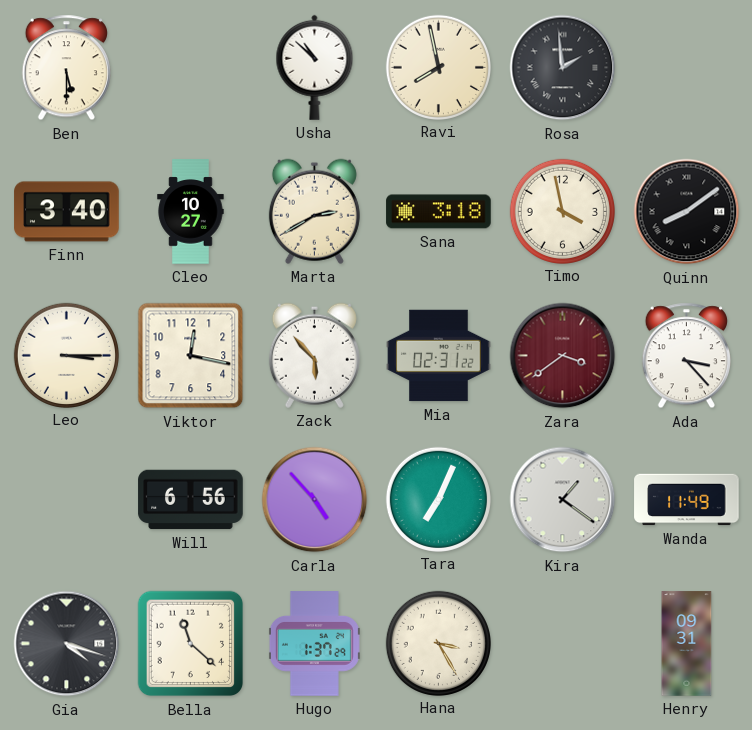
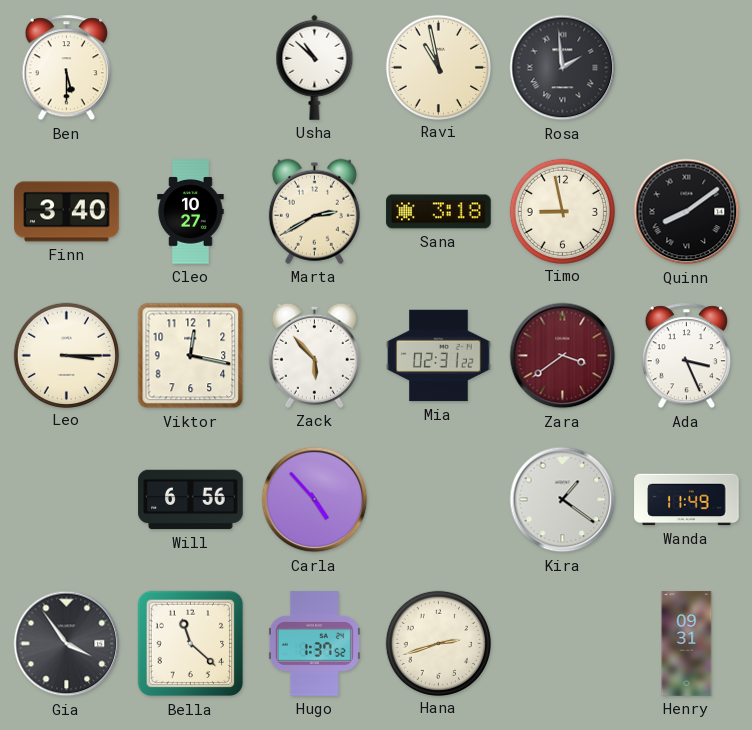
Ravi: 7:58 -> 10:58 (438, 67)
Timo: 3:58 -> 8:58 (562, 211)
Ada: 3:23 -> 3:26 (686, 356)
Tara: 7:04 -> none (438, 499)
Gia: 4:18 -> 3:54 (67, 644)
Hugo: 1:37:29 -> 1:37:52 (314, 644)
Hana: 3:25 -> 2:42 (438, 643)
